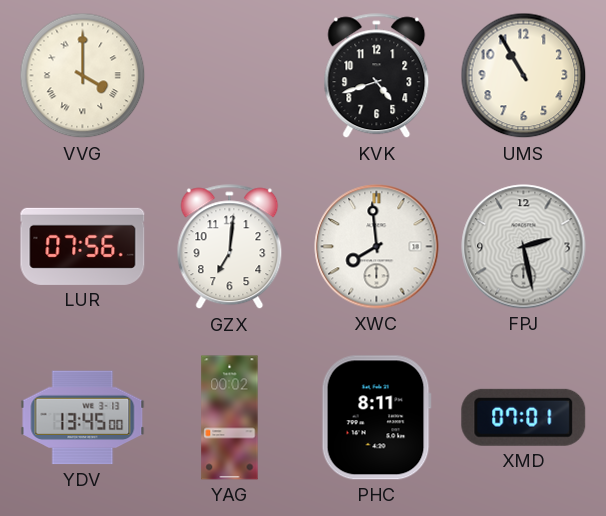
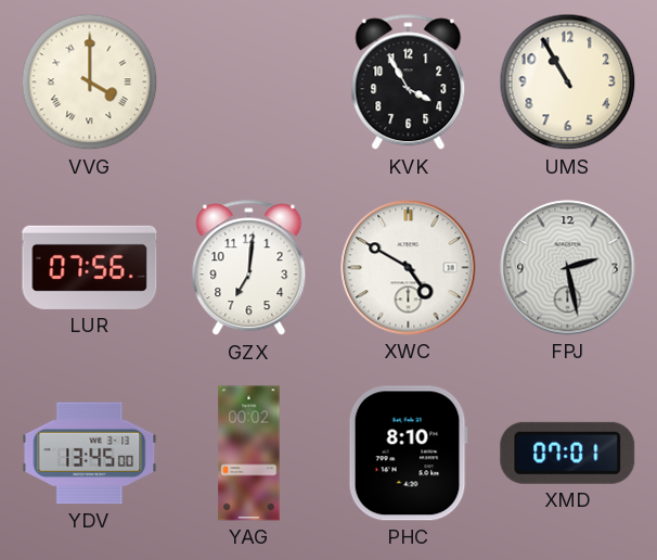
KVK: 4:42 -> 3:55 (409, 82)
XWC: 7:59 -> 4:50 (409, 268)
PHC: 8:11 -> 8:10 (408, 454)
